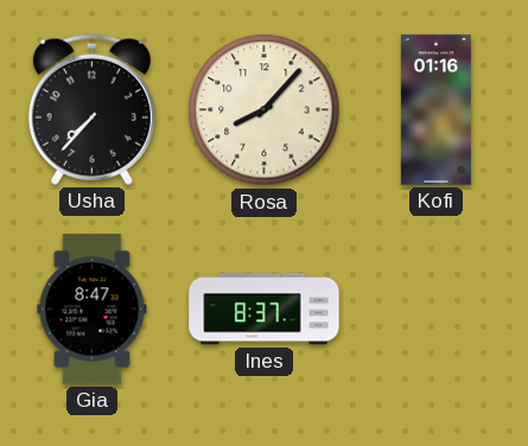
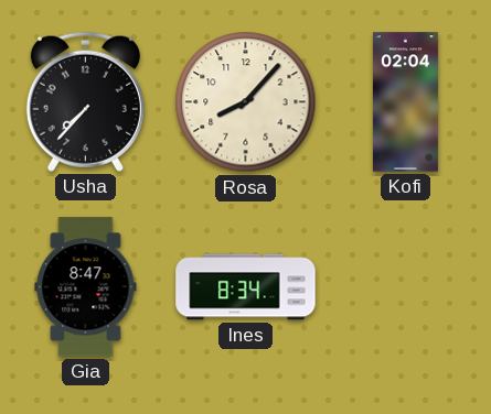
Kofi: 01:16 -> 02:04 (405, 102)
Ines: 8:37 -> 8:34 (246, 287)
